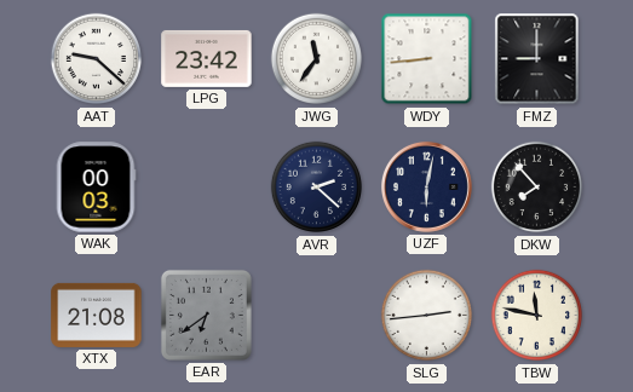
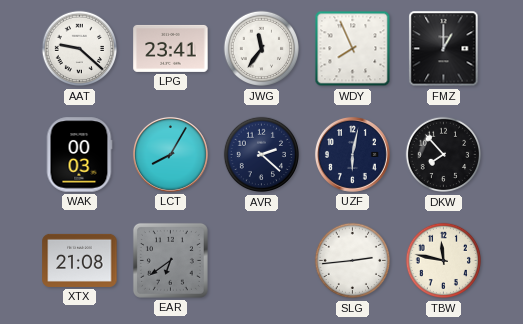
LPG: 23:42 -> 23:41 (171, 48)
WDY: 8:44 -> 7:56 (353, 49)
FMZ: 9:00 -> 1:00 (444, 49)
LCT: none -> 8:05 (170, 154)
